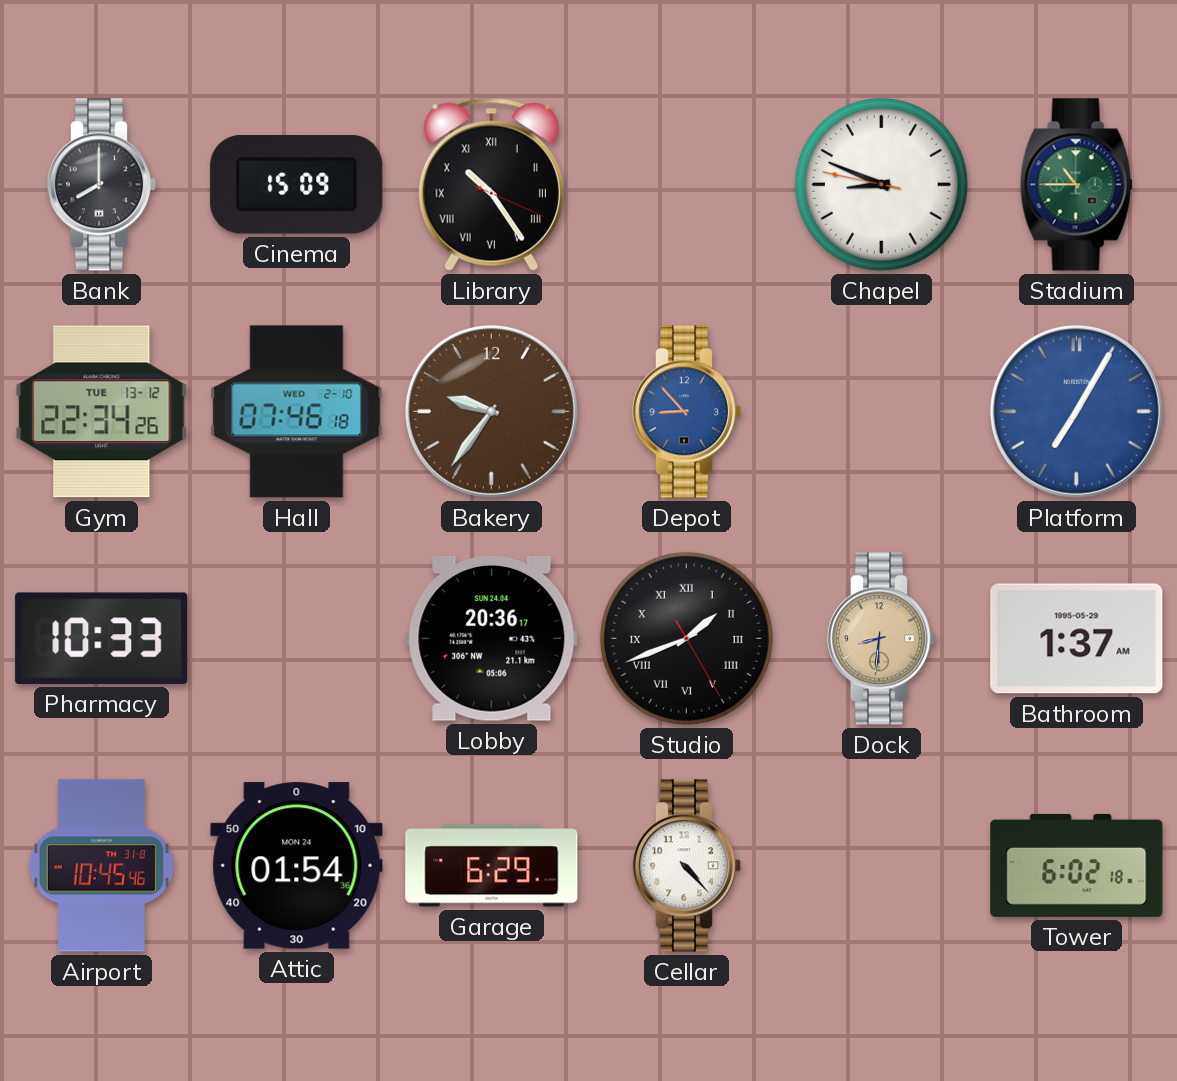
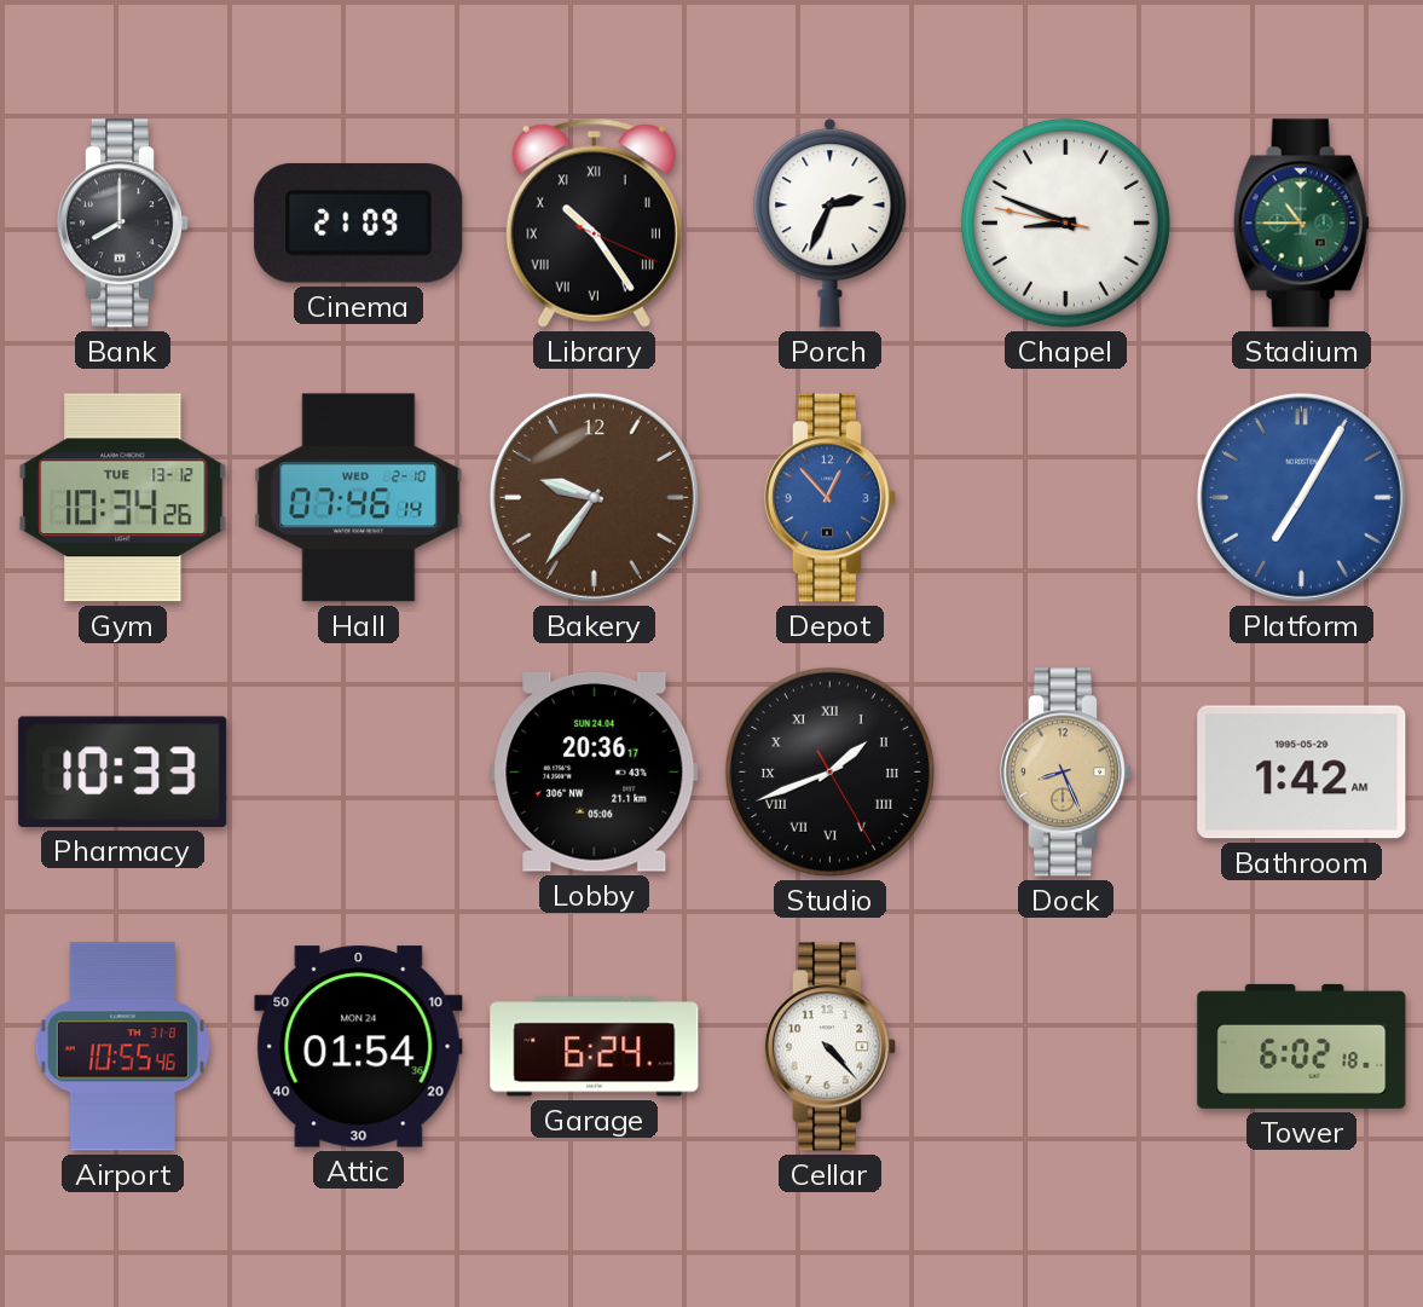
Cinema: 15:09 -> 21:09 (359, 222)
Porch: none -> 2:34 (831, 224)
Gym: 22:34 -> 10:34 (123, 498)
Hall: 07:46:18 -> 07:46:14 (359, 498)
Depot: 8:53 -> 12:53 (831, 498)
Dock: 8:31 -> 8:26 (1066, 773)
Bathroom: 1:37 -> 1:42 (1302, 773)
Airport: 10:45 -> 10:55 (122, 1047)
Garage: 6:29 -> 6:24 (595, 1047)
